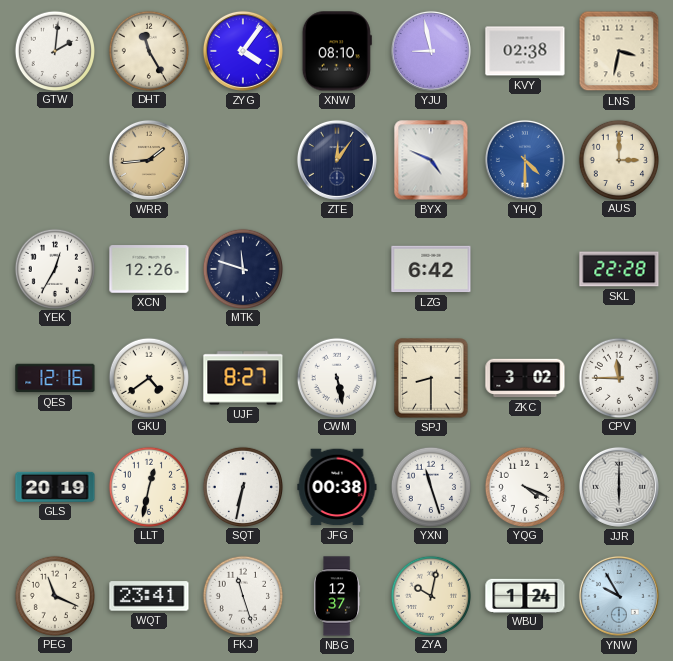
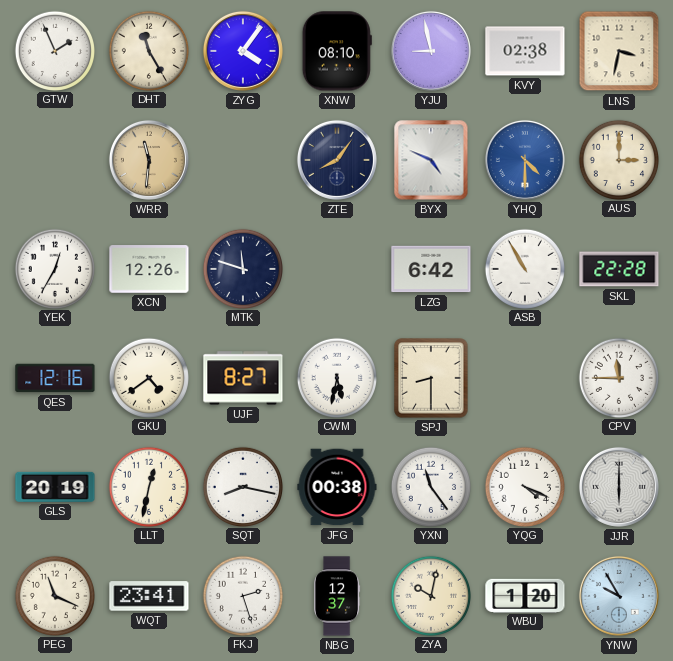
GTW: 2:01 -> 1:56 (54, 50)
WRR: 1:44 -> 11:31 (149, 160)
ZTE: 12:06 -> 8:06 (337, 160)
ASB: none -> 10:55 (524, 268)
CWM: 5:28 -> 5:32 (336, 377)
ZKC: 3:02 -> none (525, 378)
SQT: 6:32 -> 8:17 (242, 486)
YXN: 11:27 -> 11:24 (430, 486)
FKJ: 11:27 -> 2:27 (242, 595)
WBU: 1:24 -> 1:20 (525, 595)
